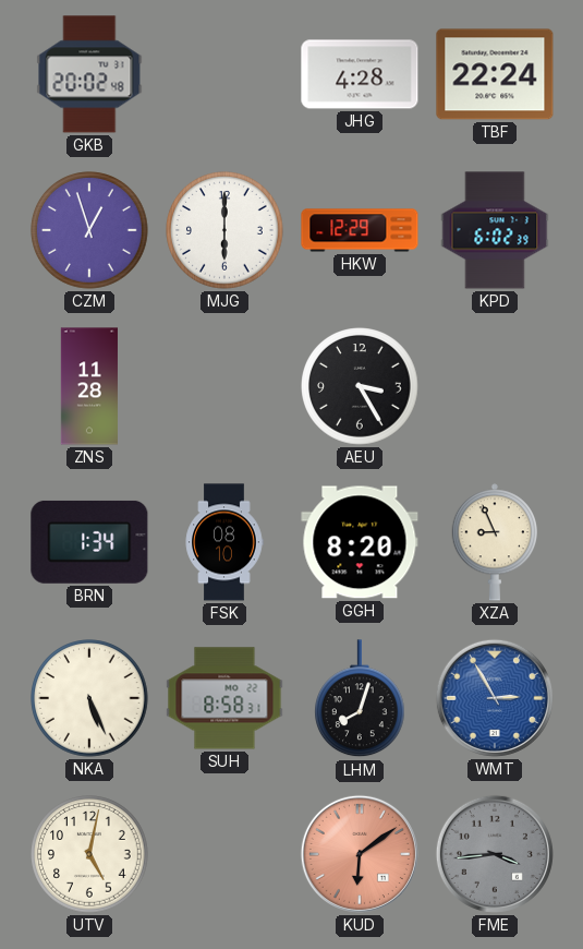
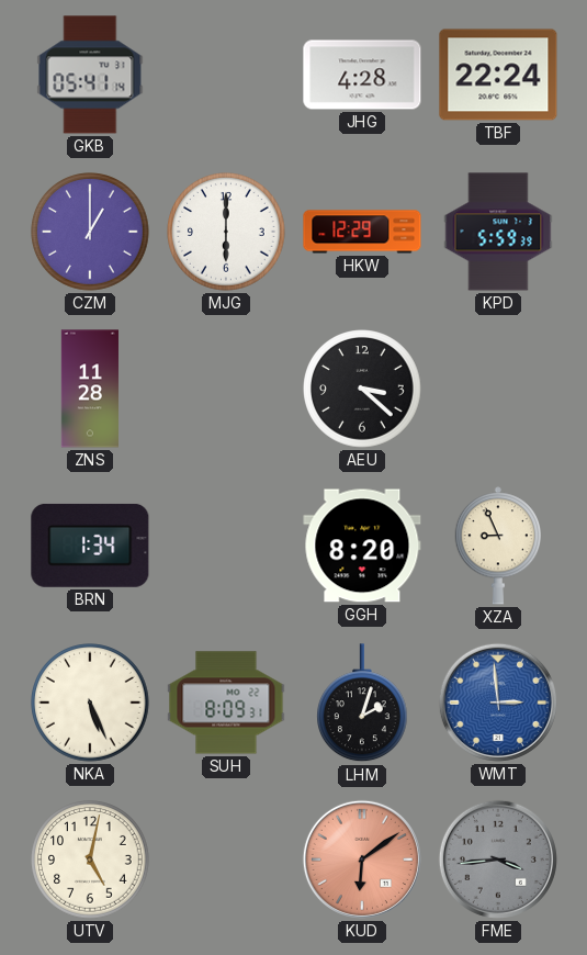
GKB: 20:02 -> 05:41 (90, 75)
CZM: 12:57 -> 1:00 (90, 232)
KPD: 6:02 -> 5:59 (498, 232)
AEU: 3:25 -> 3:22 (362, 389)
FSK: 08:10 -> none (224, 542)
SUH: 8:58 -> 8:09 (226, 703)
LHM: 8:03 -> 2:03 (363, 704)
WMT: 2:55 -> 2:59 (498, 703)
